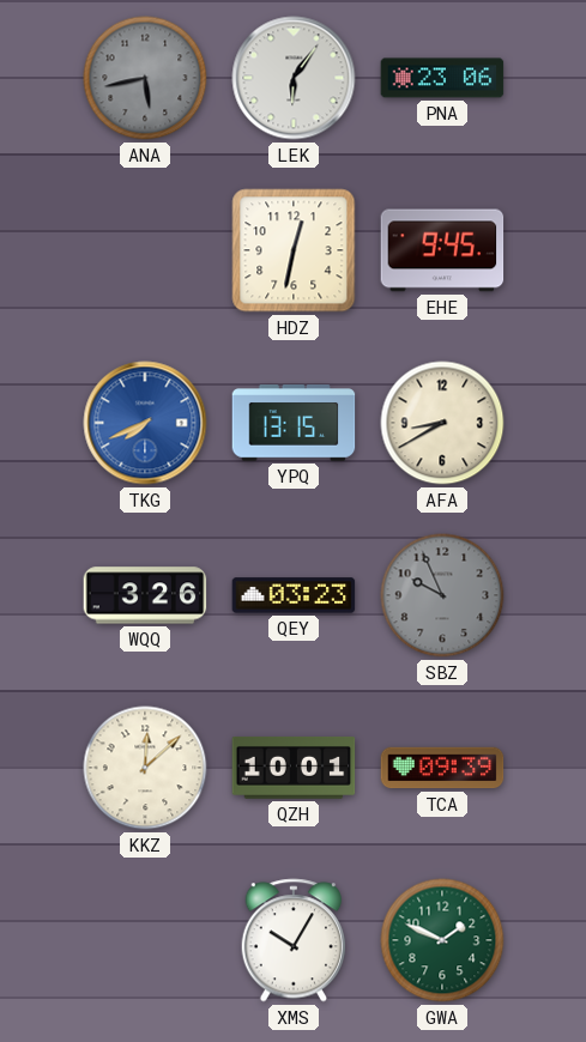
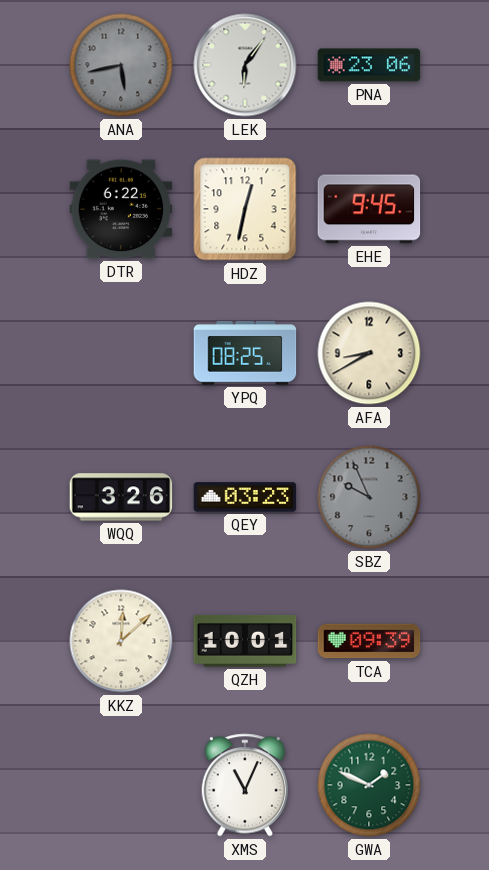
DTR: none -> 6:22 (121, 209)
TKG: 7:41 -> none (145, 423)
YPQ: 13:15 -> 08:25 (245, 353)
XMS: 10:05 -> 11:04 (245, 785)
